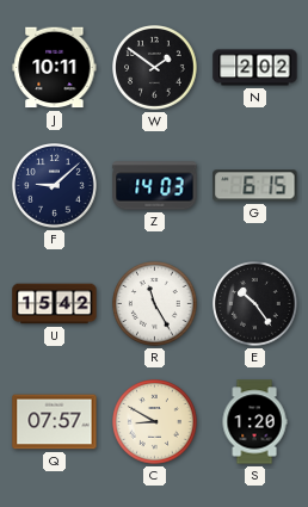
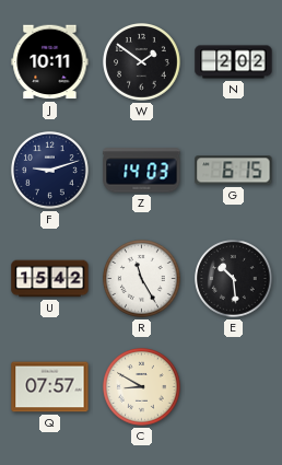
F: 9:08 -> 9:12 (50, 171)
E: 10:24 -> 10:29 (234, 279)
S: 1:20 -> none (254, 422)
